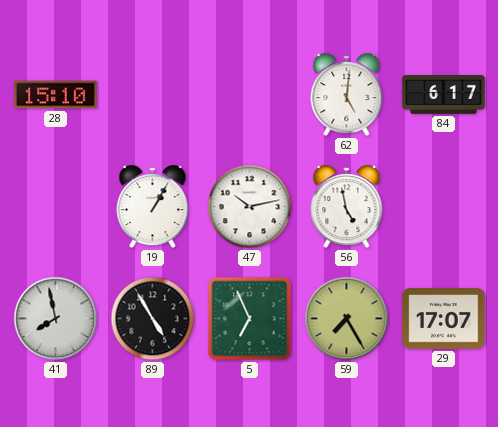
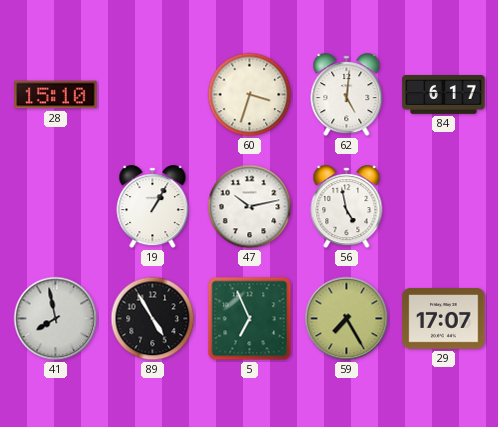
60: none -> 3:33 (250, 95)
